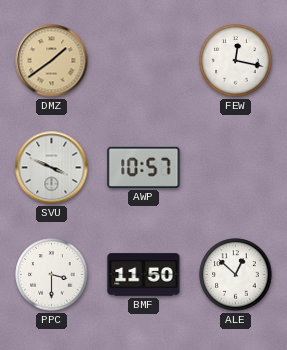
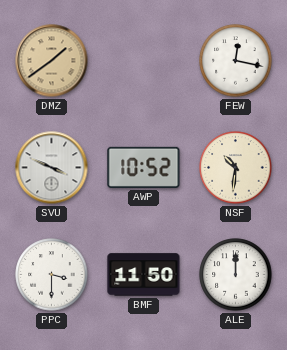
AWP: 10:57 -> 10:52 (144, 167)
NSF: none -> 10:31 (236, 168)
ALE: 12:52 -> 12:00 (236, 275)
